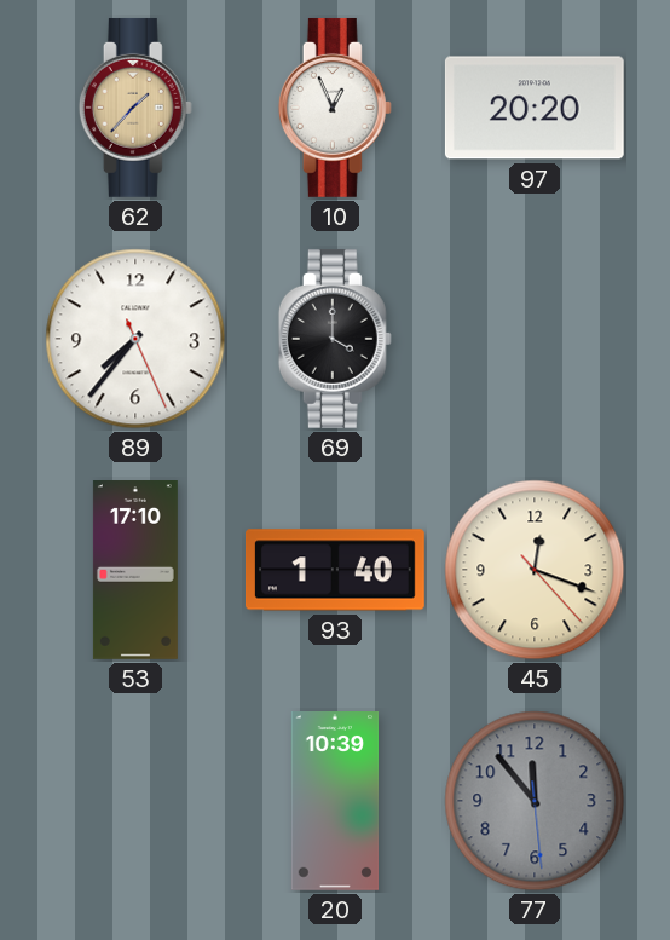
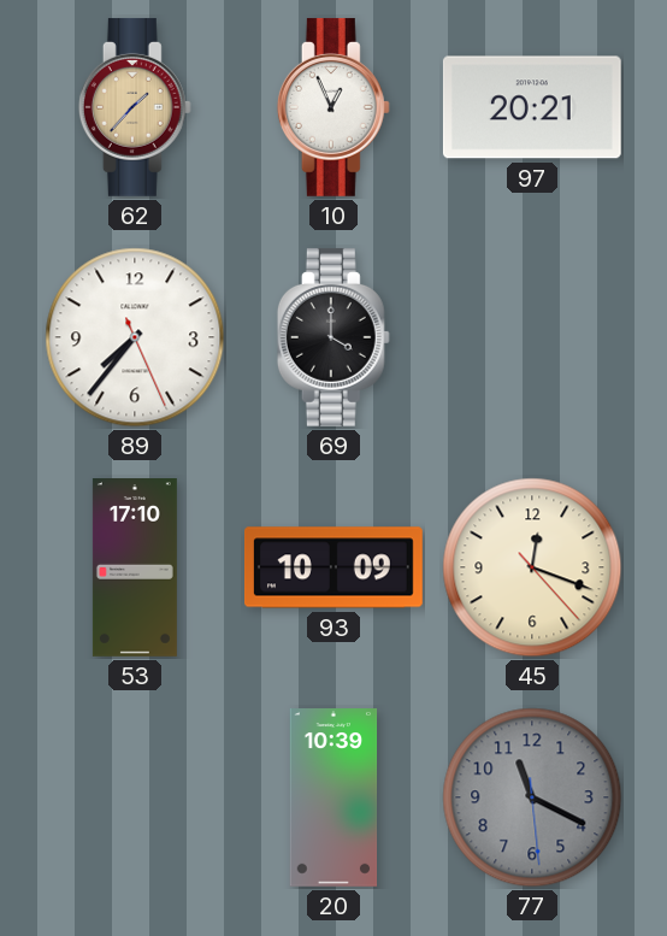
97: 20:20 -> 20:21 (532, 107)
93: 1:40 -> 10:09 (335, 567)
77: 11:53 -> 11:19 (532, 797)
